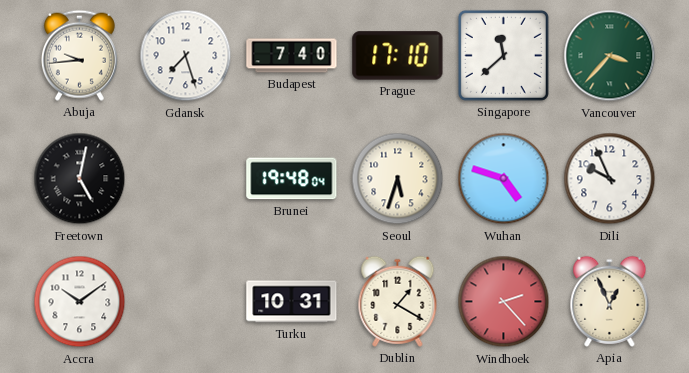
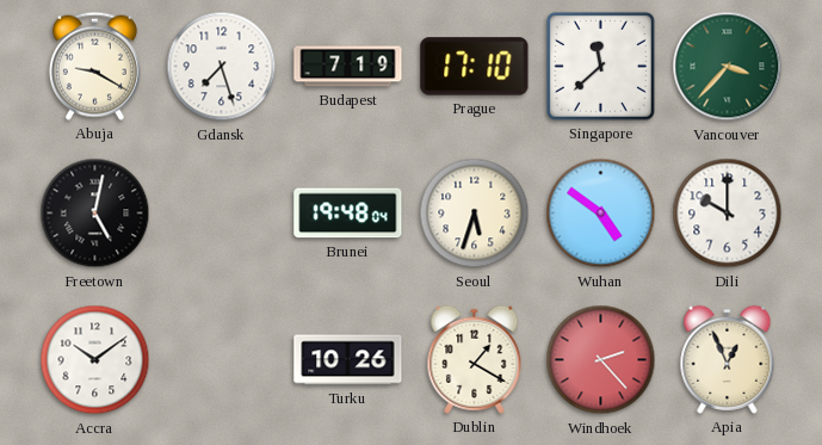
Abuja: 9:44 -> 9:20 (94, 66)
Budapest: 7:40 -> 7:19 (348, 67)
Wuhan: 4:48 -> 4:51 (601, 214)
Dili: 9:56 -> 10:00 (728, 214)
Turku: 10:31 -> 10:26 (348, 360)
